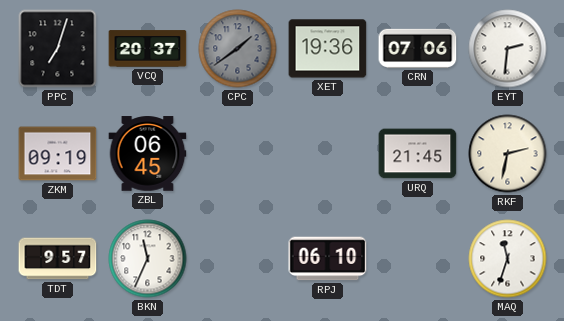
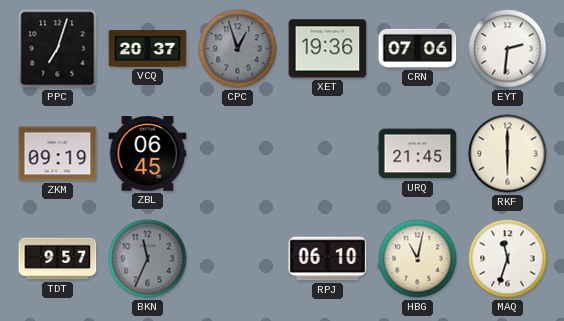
CPC: 1:39 -> 12:57 (238, 49)
RKF: 2:32 -> 6:00 (508, 154)
BKN dial: white -> grey (148, 259)
HBG: none -> 11:02 (418, 259)
